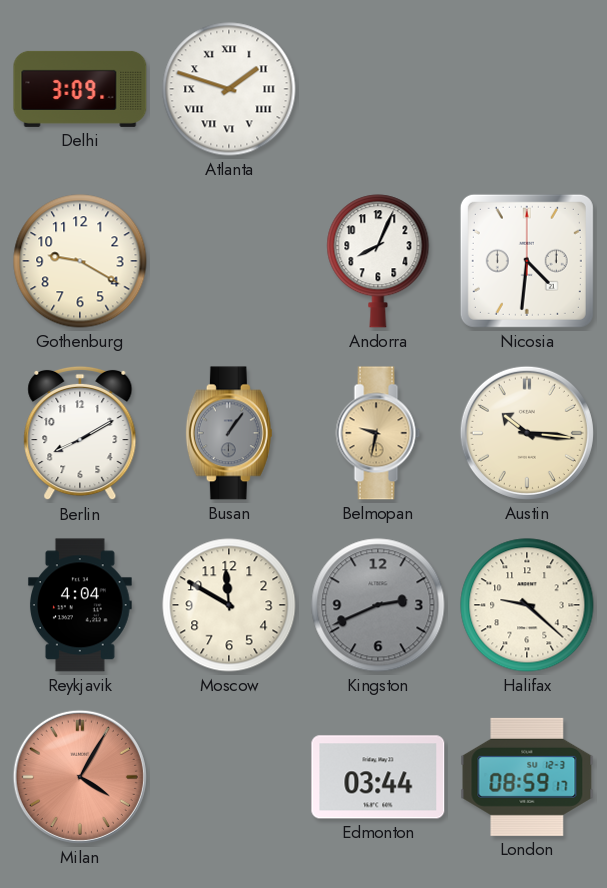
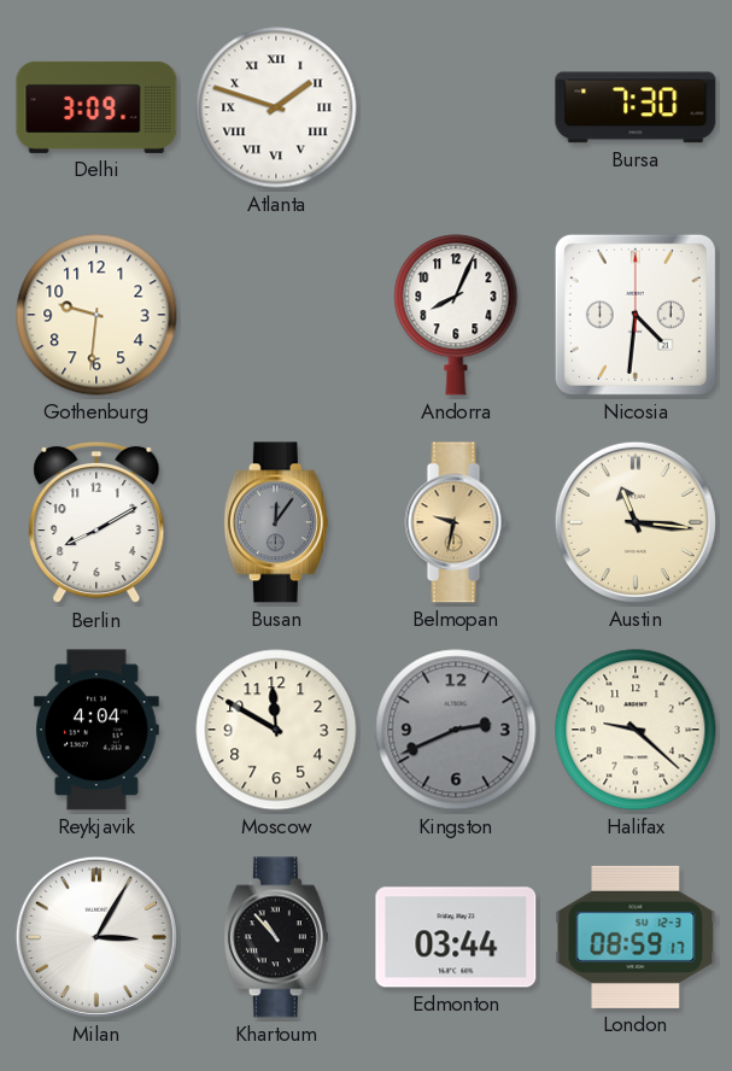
Bursa: none -> 7:30 (636, 107)
Gothenburg: 9:20 -> 9:31 (96, 315)
Busan: 1:06 -> 12:06 (276, 522)
Austin: 10:16 -> 11:16 (636, 522)
Milan: 4:05 -> 3:05 (96, 937)
Milan dial: salmon -> white (96, 937)
Khartoum: none -> 10:53 (276, 937)
